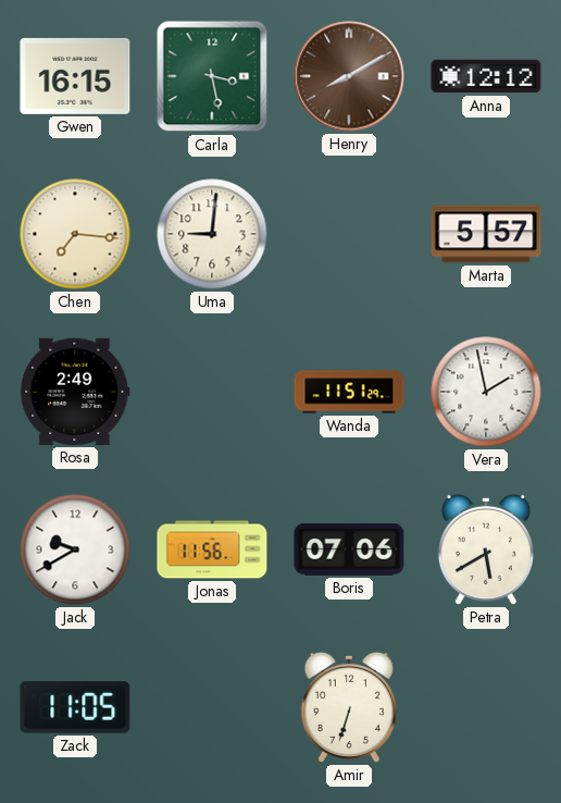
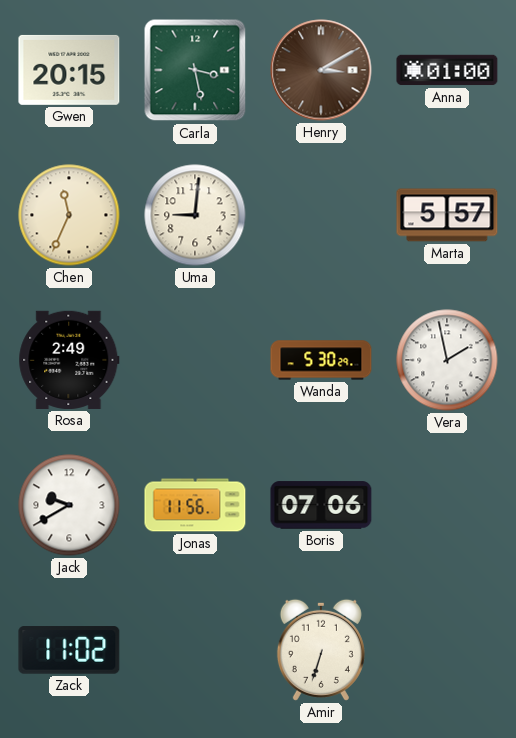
Gwen: 16:15 -> 20:15 (69, 70)
Henry: 8:10 -> 3:10 (321, 70)
Anna: 12:12 -> 01:00 (447, 70)
Chen: 7:16 -> 11:34 (69, 215)
Wanda: 11:51 -> 5:30 (321, 360)
Petra: 5:40 -> none (486, 549)
Zack: 11:05 -> 11:02 (69, 650)
